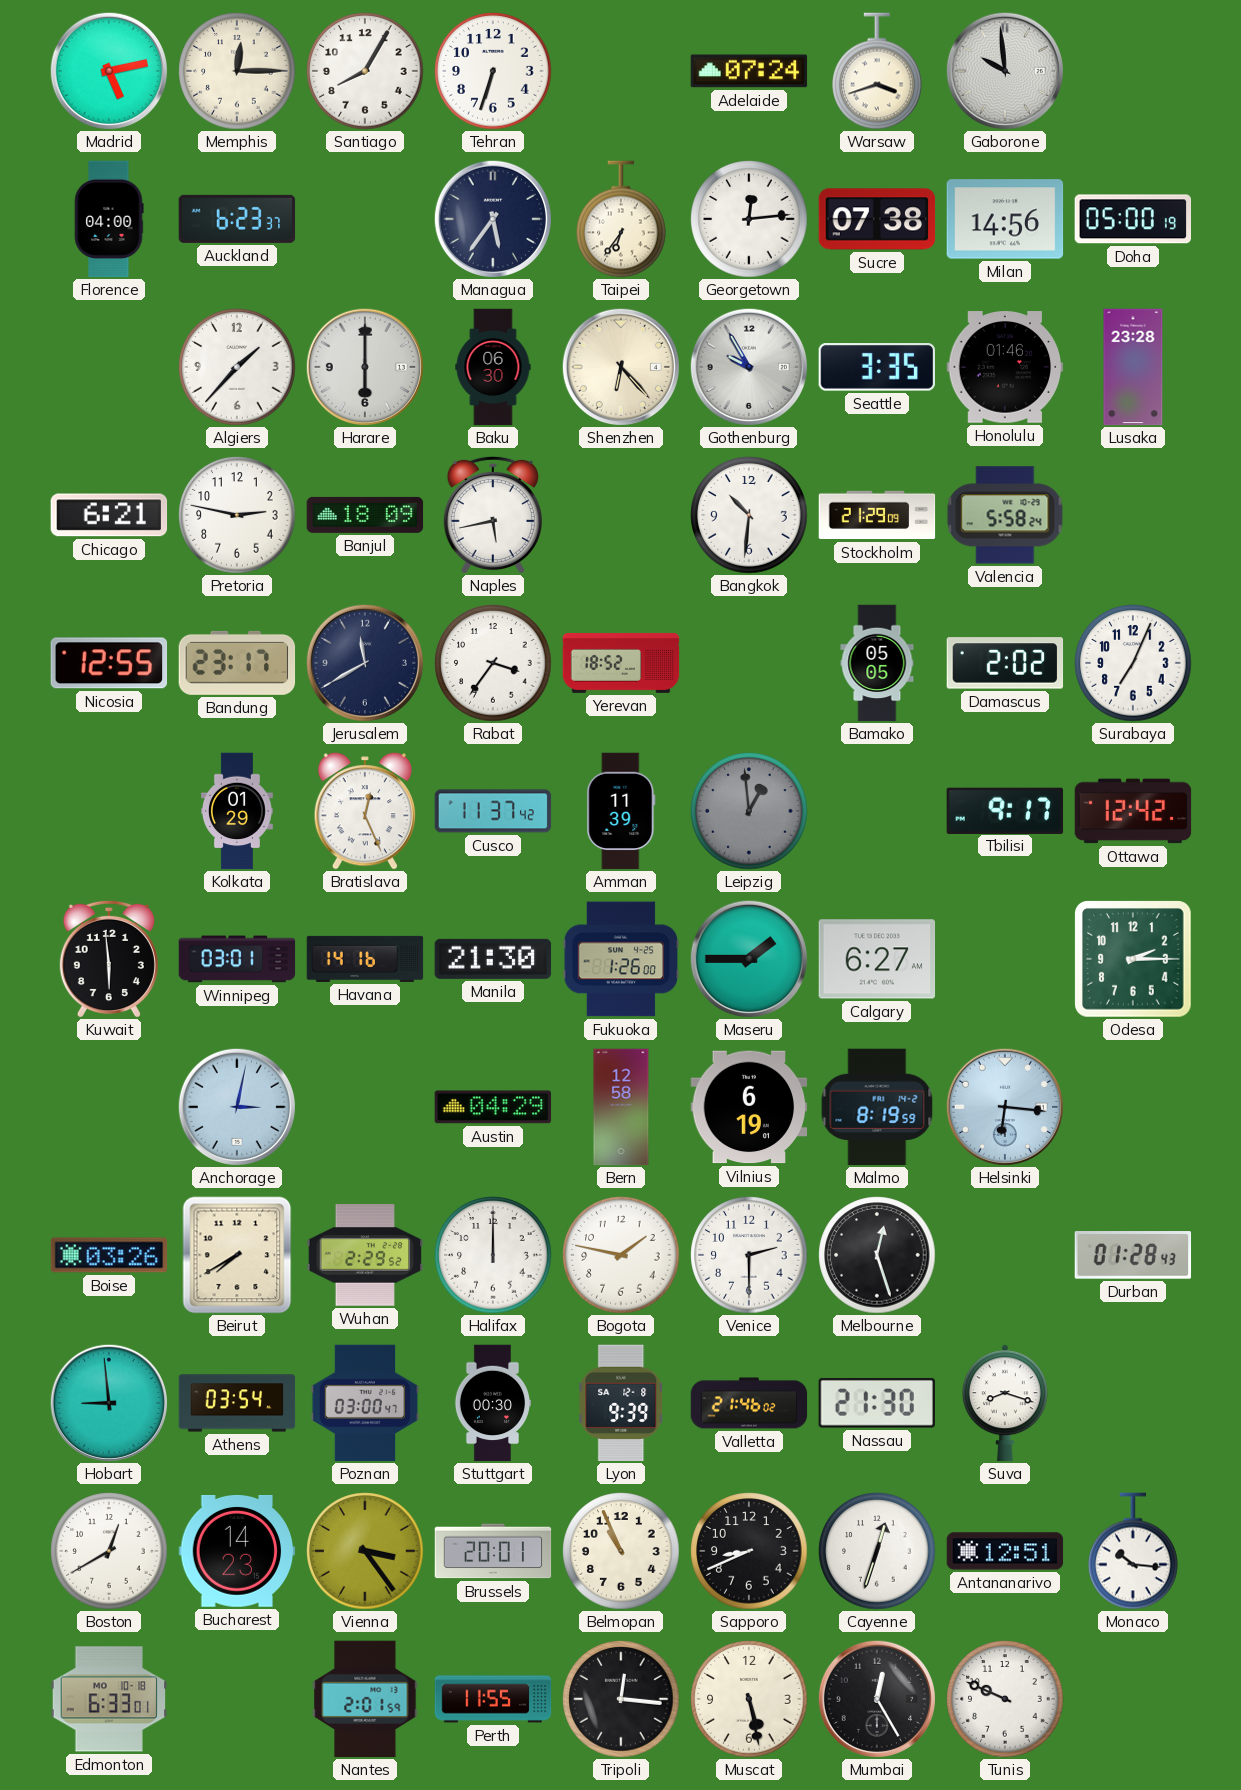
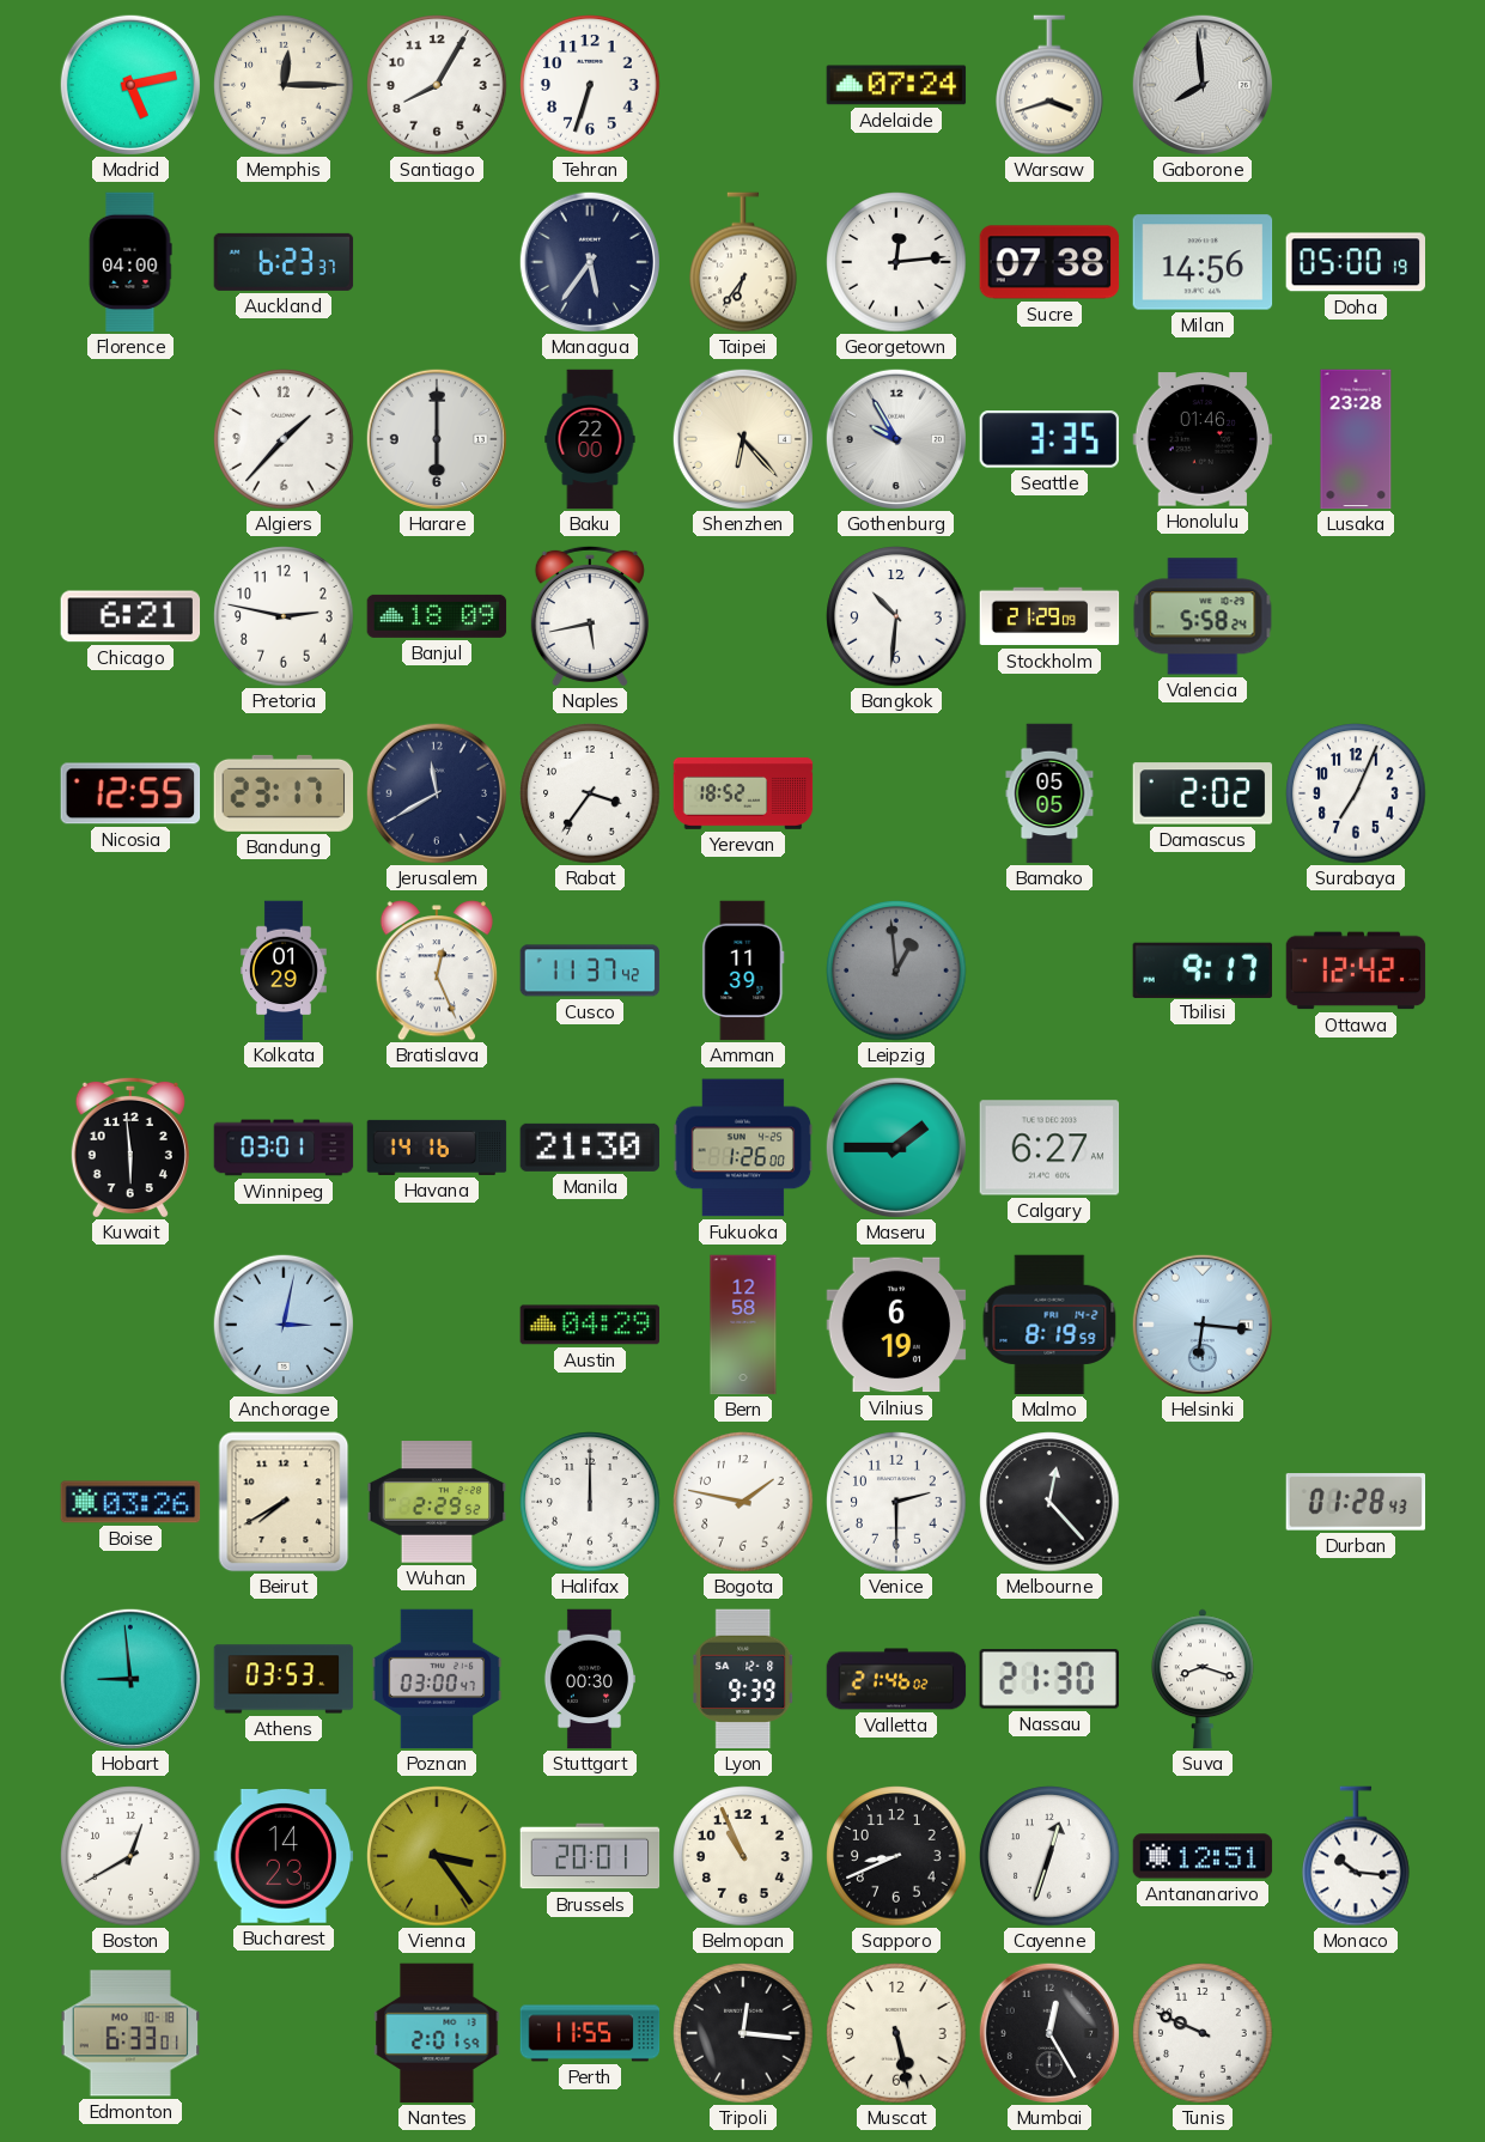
Gaborone: 9:59 -> 7:59 (1203, 85)
Baku: 06:30 -> 22:00 (590, 439)
Odesa: 2:15 -> none (1133, 959)
Melbourne: 12:27 -> 12:23 (1049, 1502)
Athens: 03:54 -> 03:53 (284, 1679)
